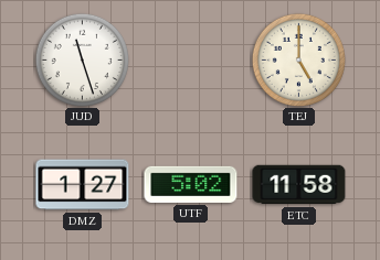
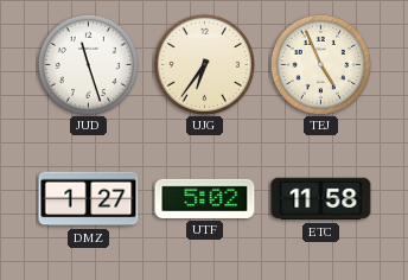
UJG: none -> 6:36 (204, 64)
TEJ: 5:00 -> 4:56 (320, 64)
